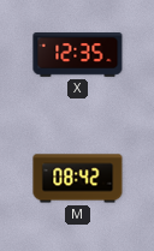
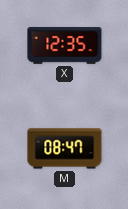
M: 08:42 -> 08:47 (65, 149)
